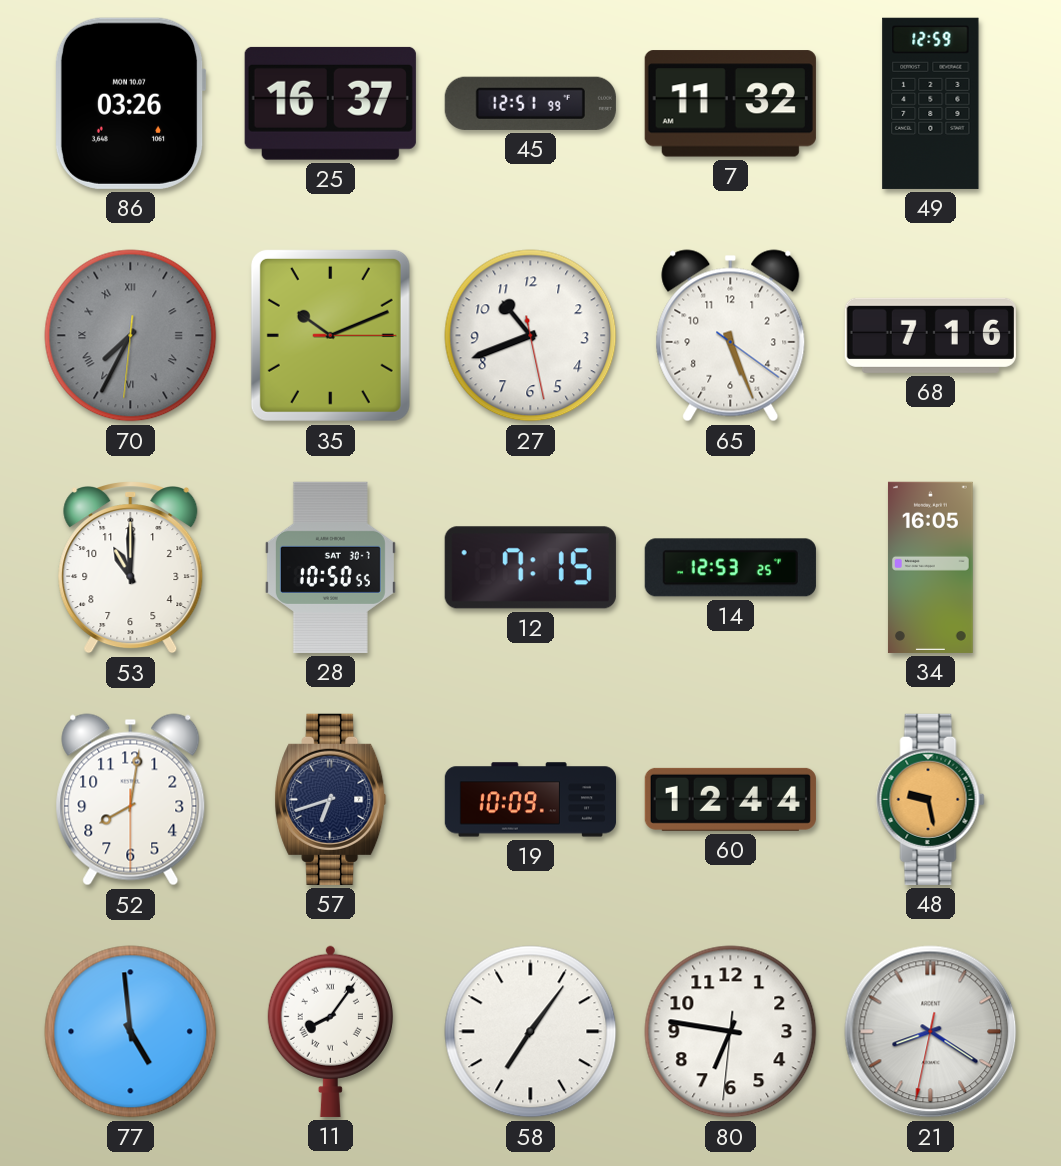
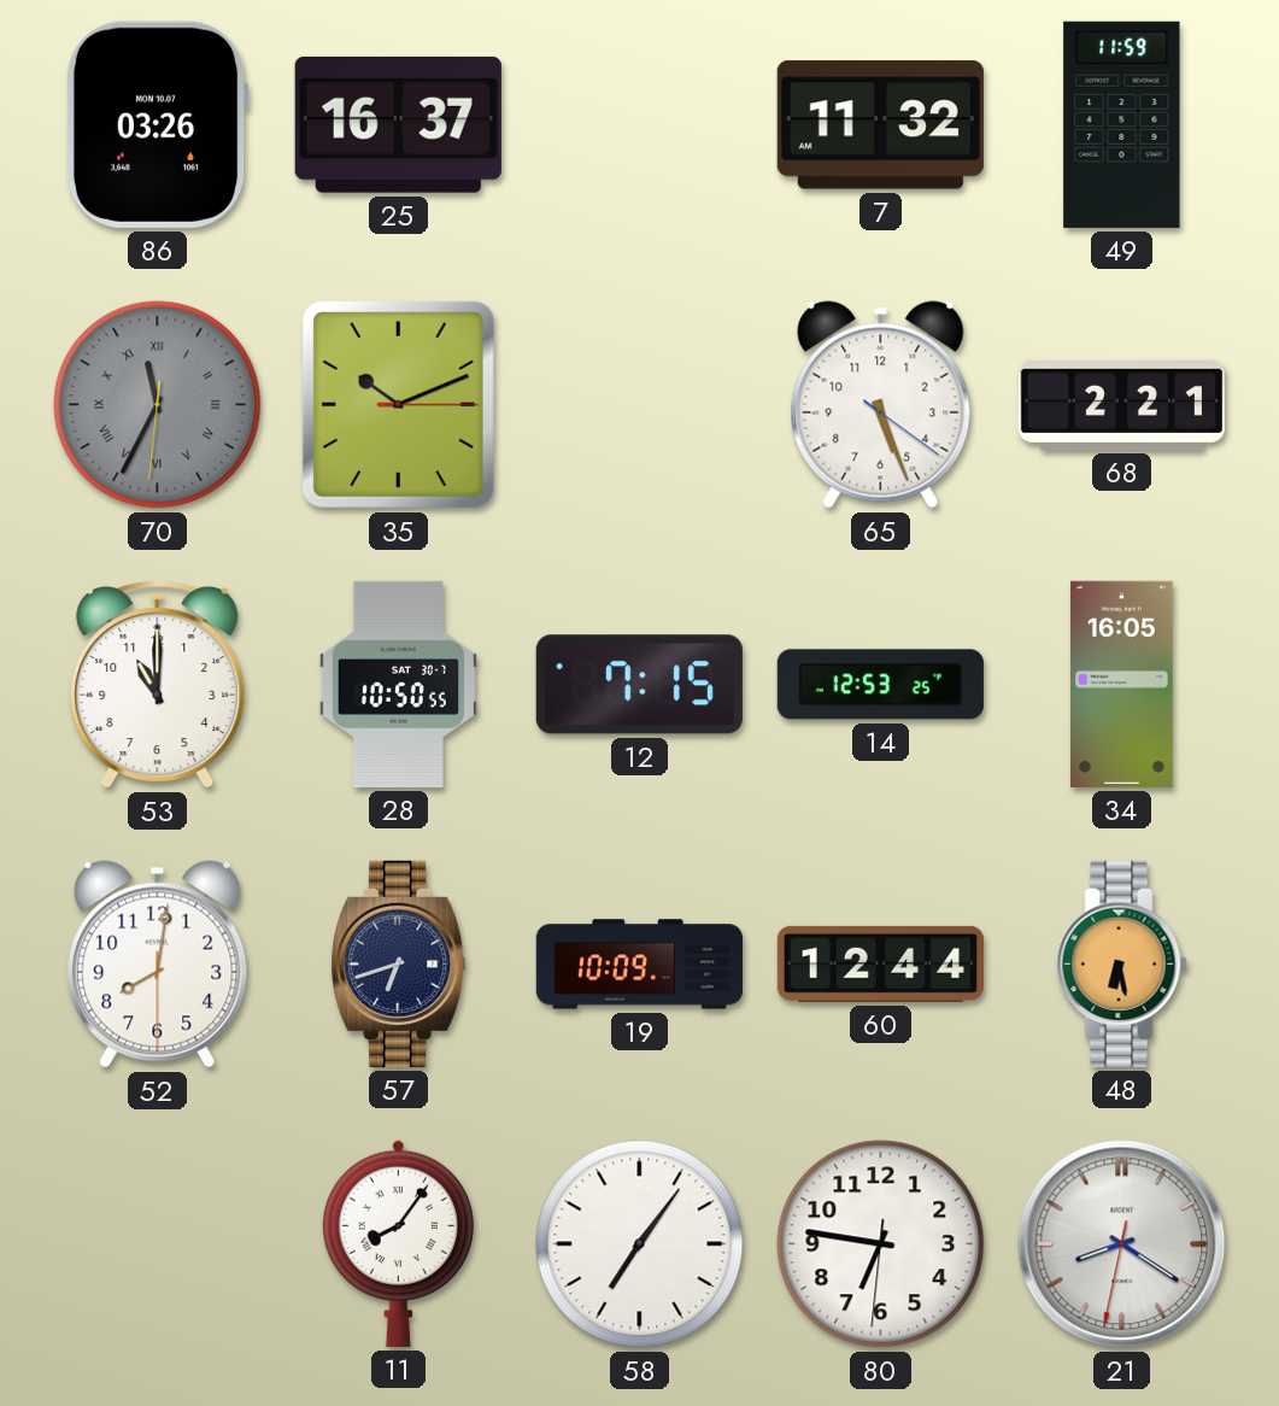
45: 12:51 -> none (530, 103)
49: 12:59 -> 11:59 (1122, 124)
70: 7:34 -> 11:34 (158, 405)
27: 10:41 -> none (531, 336)
68: 7:16 -> 2:21 (1121, 404)
48: 9:28 -> 6:28 (1122, 963)
77: 4:59 -> none (131, 1032)
